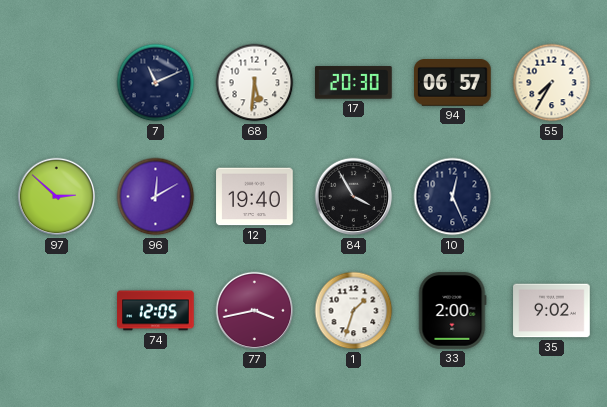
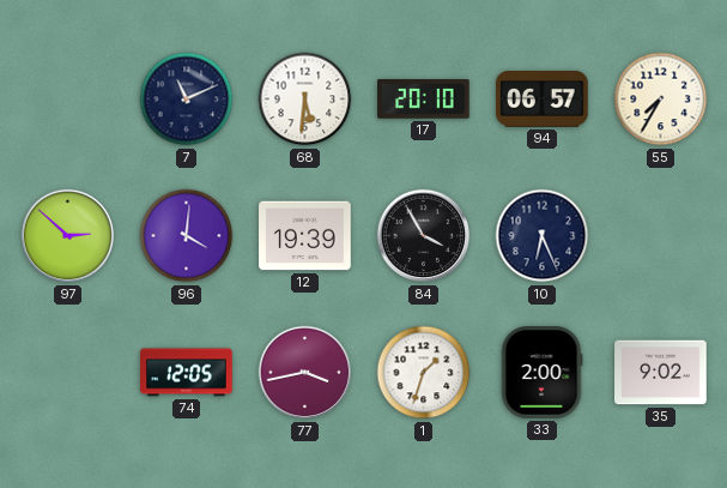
17: 20:30 -> 20:10 (424, 100)
96: 12:10 -> 4:01 (187, 236)
12: 19:40 -> 19:39 (305, 236)
10: 12:26 -> 6:26 (543, 236)
